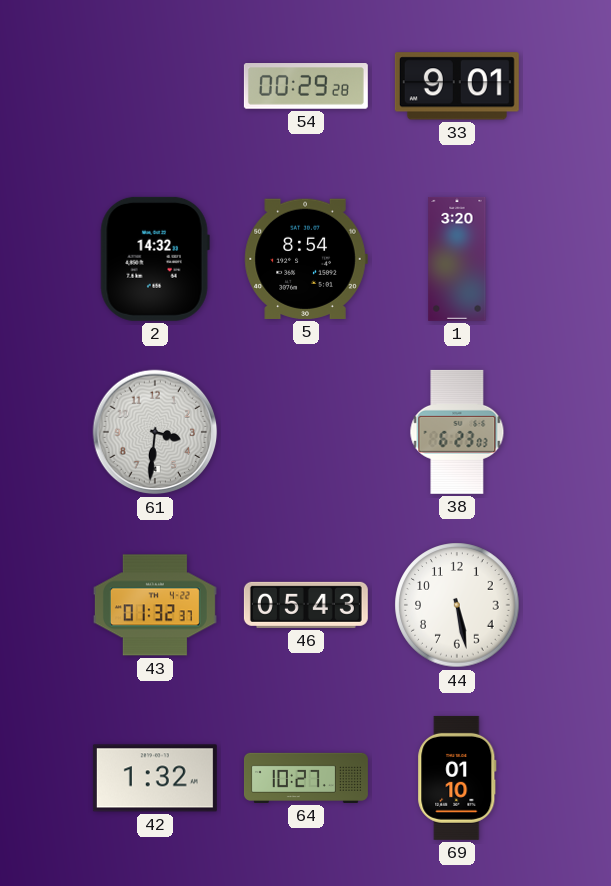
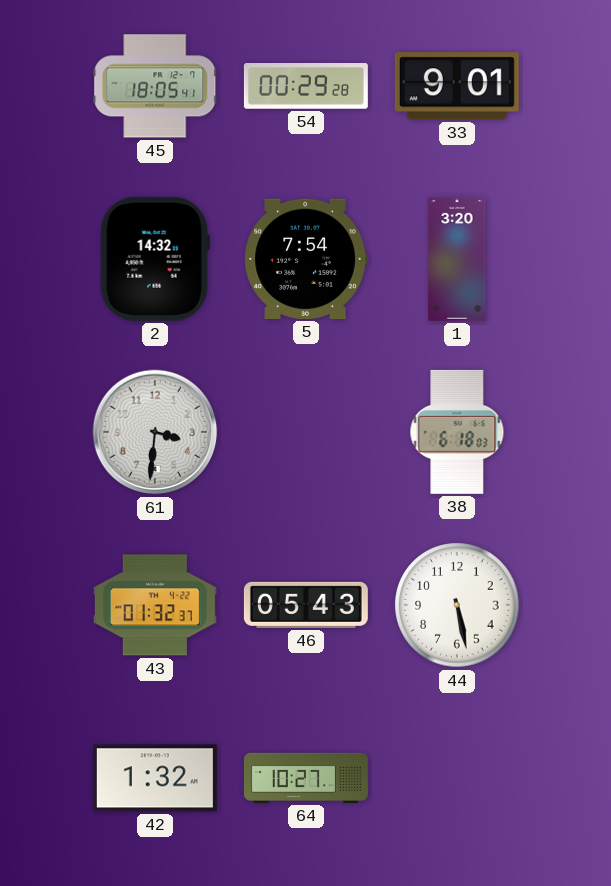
45: none -> 18:05 (155, 86)
5: 8:54 -> 7:54 (306, 259)
38: 6:23 -> 6:18 (457, 432)
69: 01:10 -> none (457, 778)
